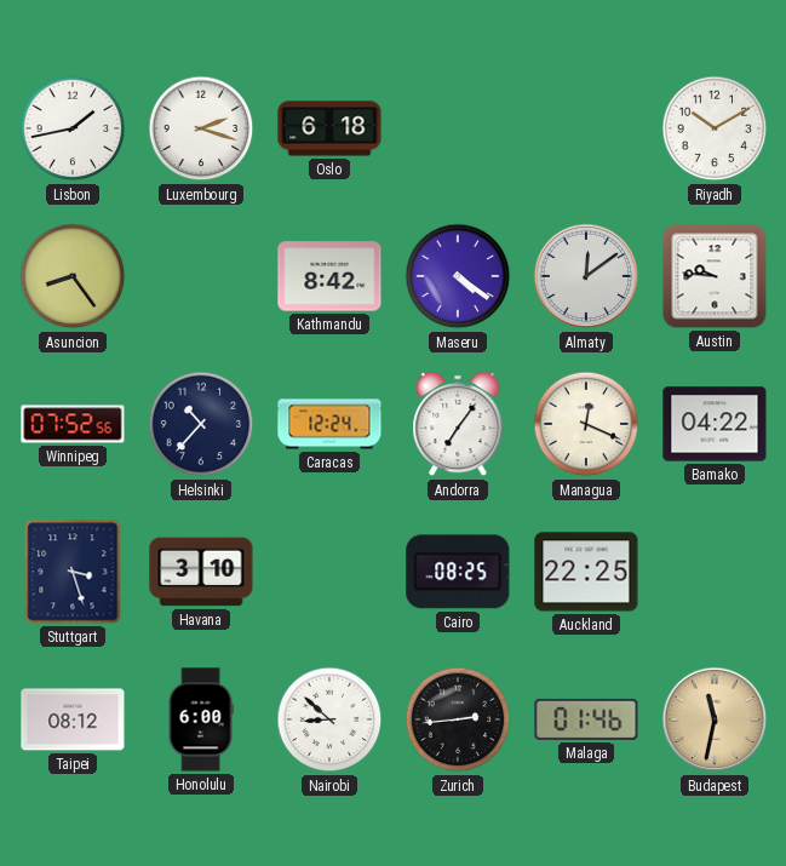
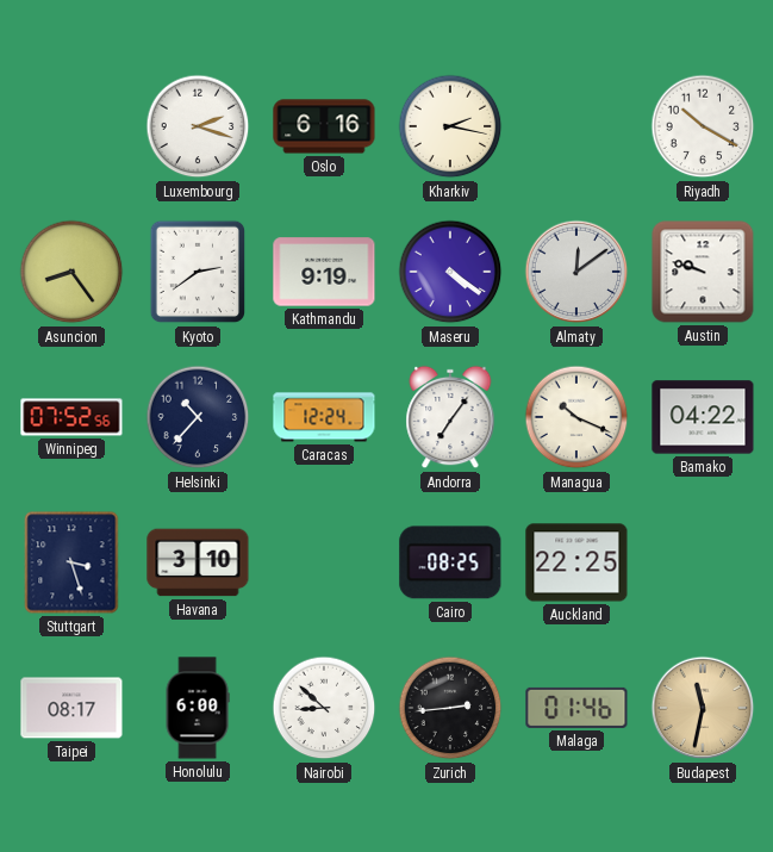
Lisbon: 1:43 -> none (73, 128)
Oslo: 6:18 -> 6:16 (324, 126)
Kharkiv: none -> 2:17 (450, 126)
Riyadh: 10:10 -> 10:20 (703, 126)
Kyoto: none -> 2:39 (197, 272)
Kathmandu: 8:42 -> 9:19 (324, 272)
Austin: 9:46 -> 9:48 (703, 272)
Managua: 12:19 -> 10:19 (576, 417)
Taipei: 08:12 -> 08:17 (71, 708)
